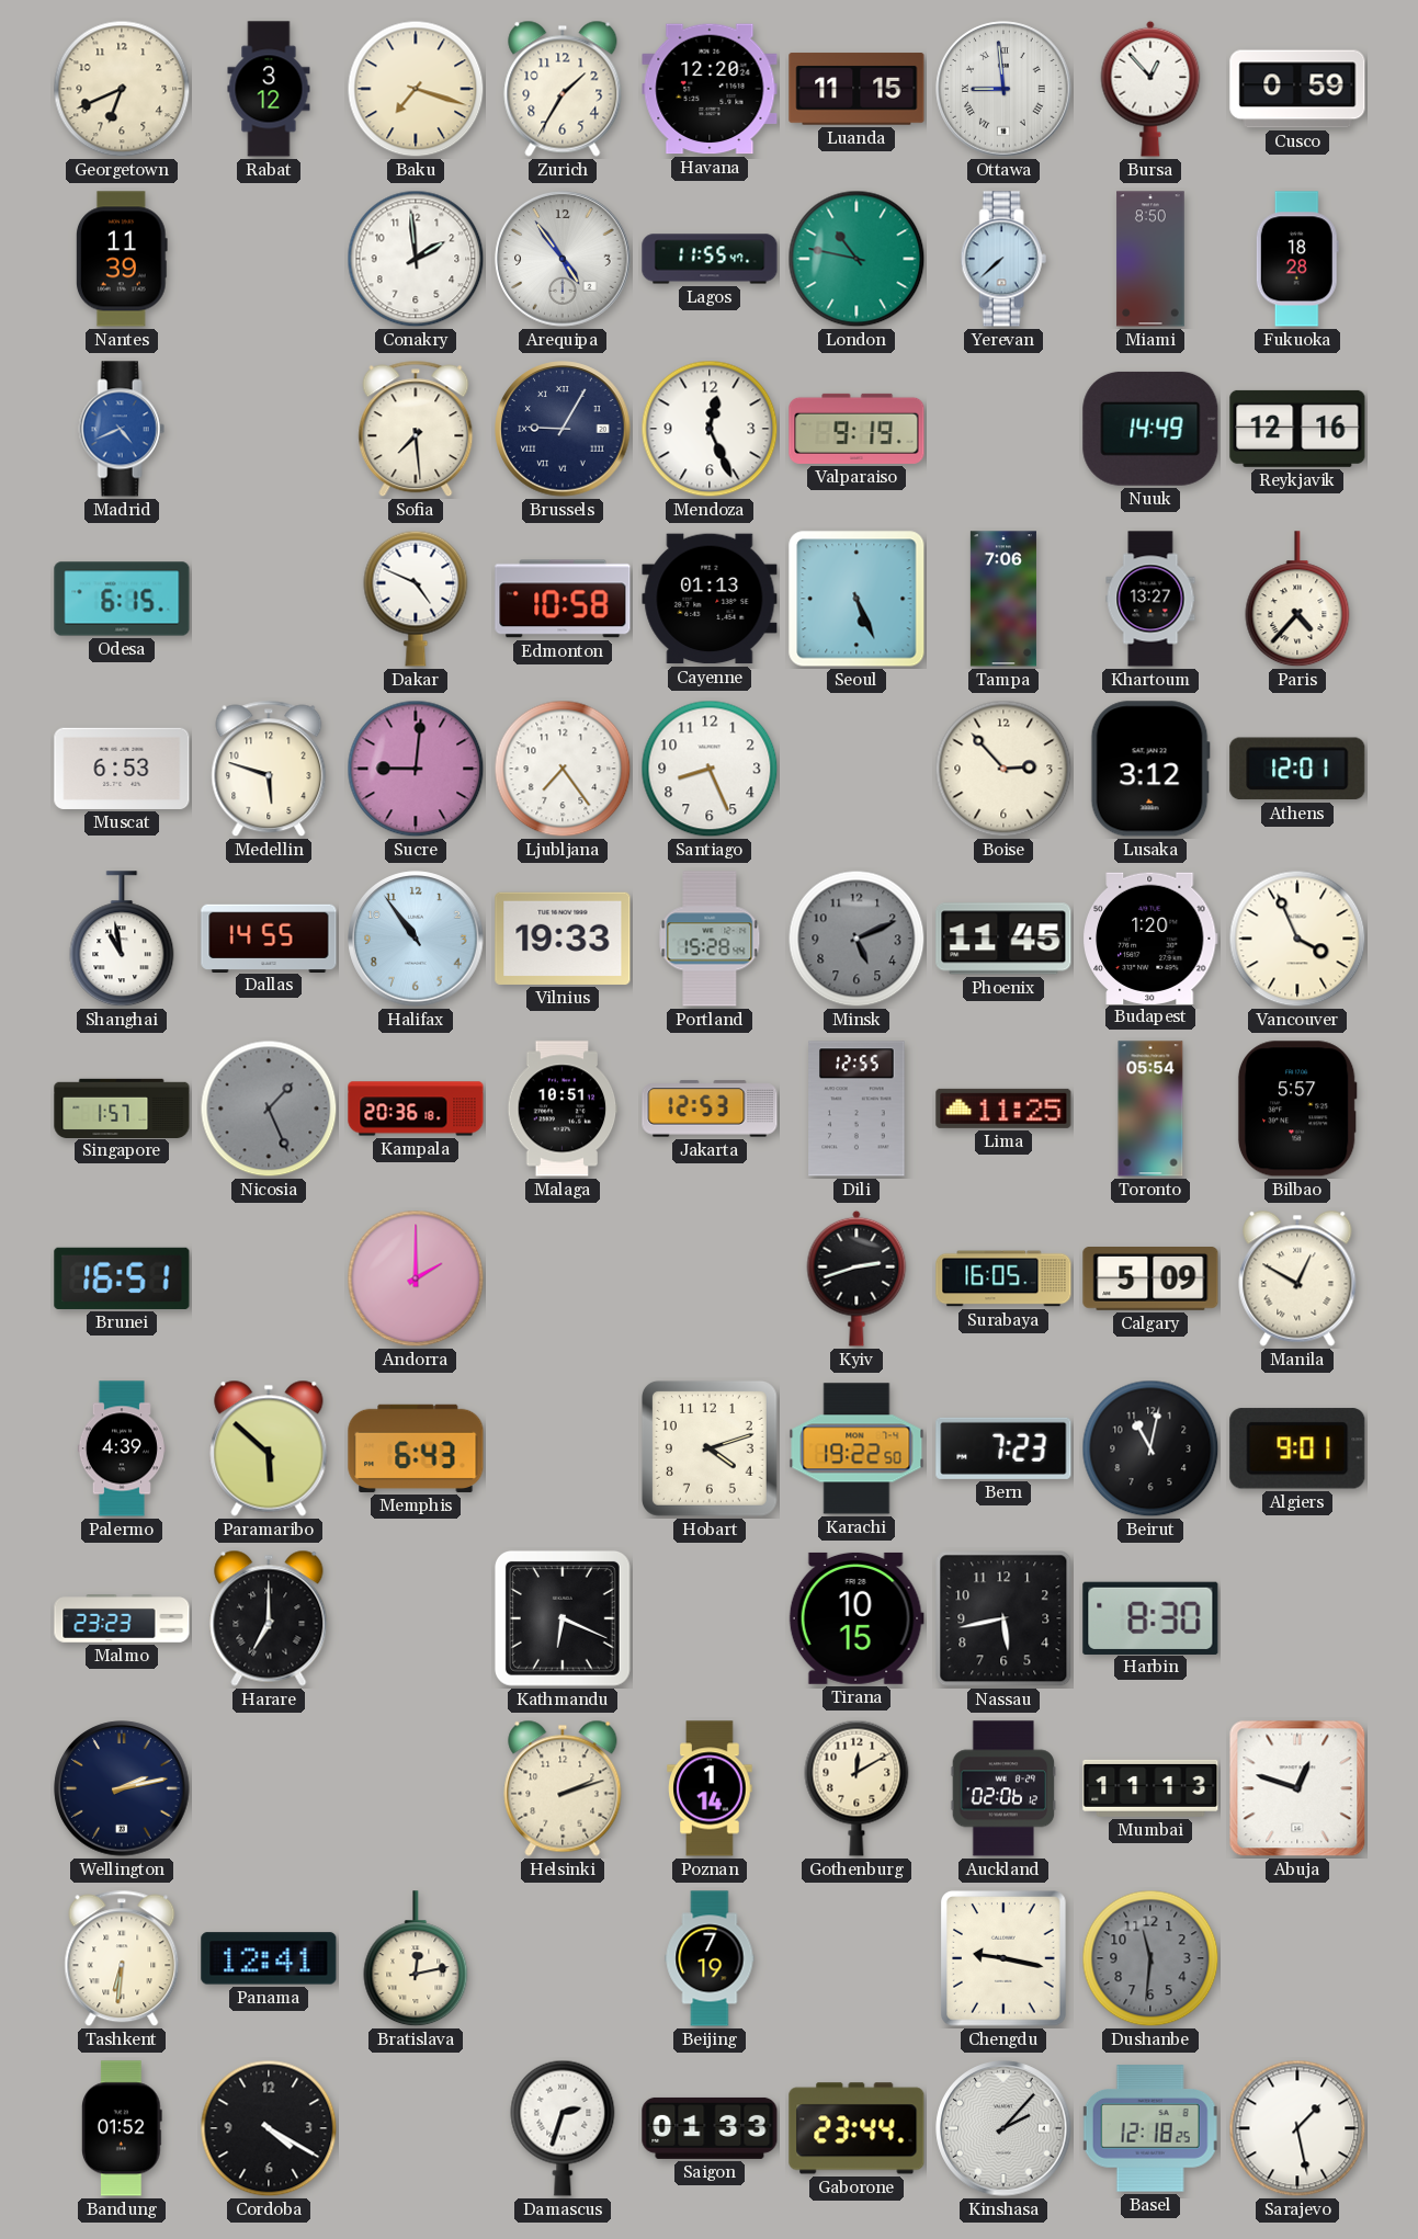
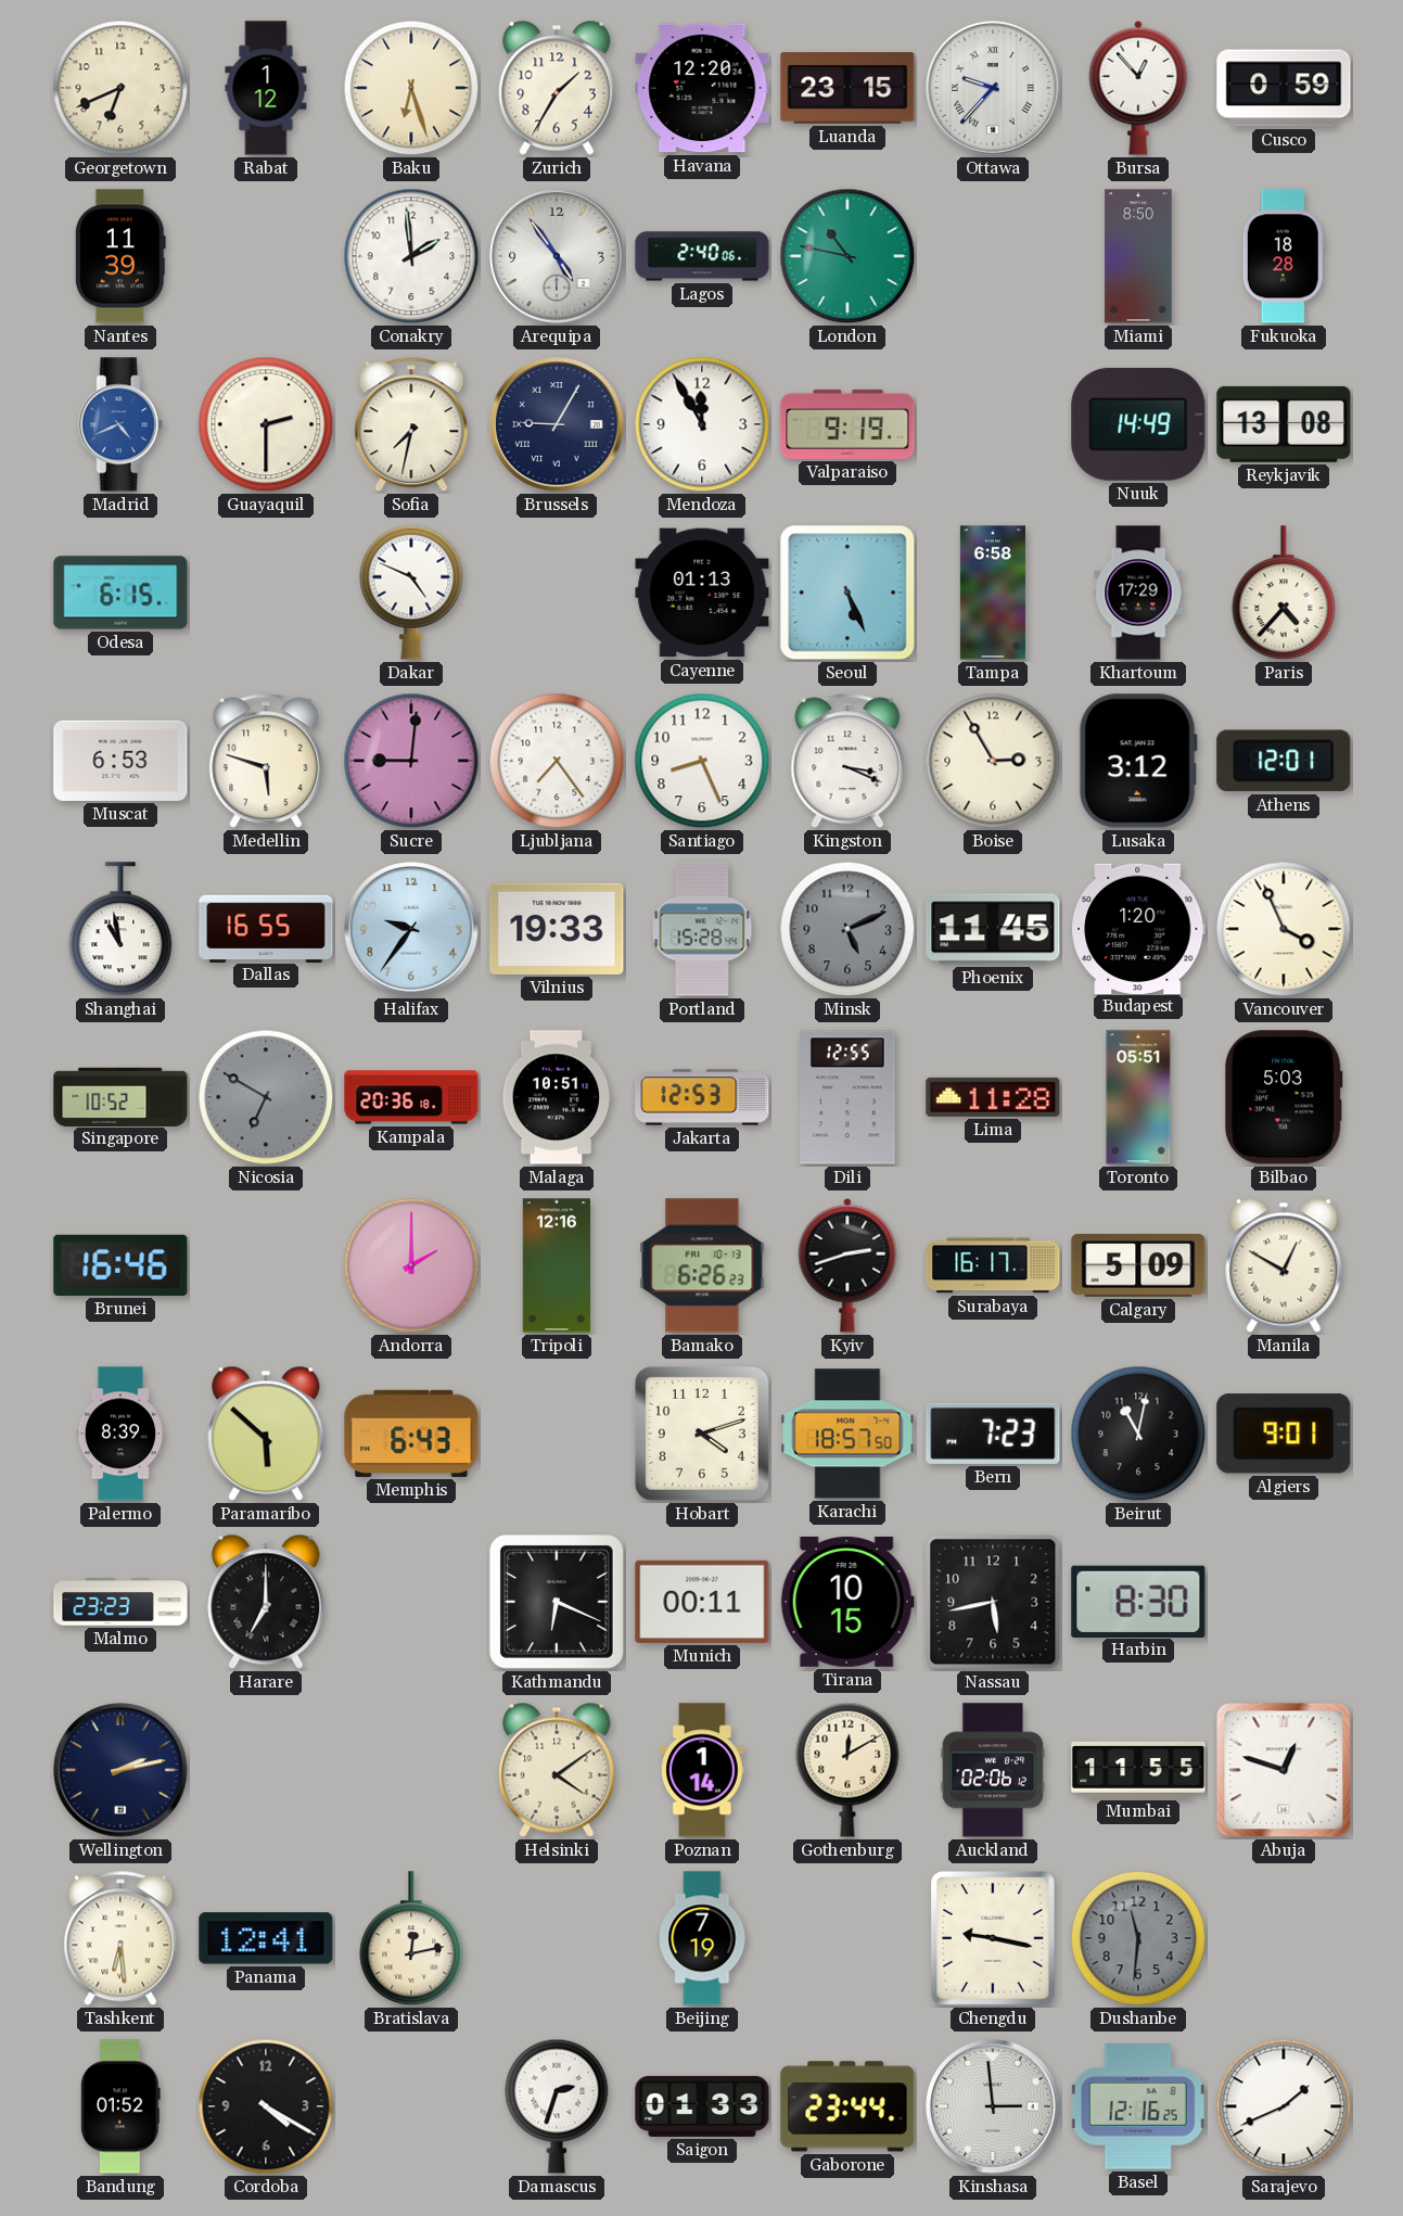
Rabat: 3:12 -> 1:12 (266, 88)
Baku: 7:18 -> 6:27 (411, 88)
Luanda: 11:15 -> 23:15 (847, 88)
Ottawa: 8:59 -> 9:37 (993, 88)
Lagos: 11:55 -> 2:40 (702, 256)
Yerevan: 7:38 -> none (1003, 259)
Guayaquil: none -> 2:30 (266, 424)
Sofia: 7:29 -> 7:32 (411, 424)
Mendoza: 12:26 -> 11:55 (702, 424)
Reykjavik: 12:16 -> 13:08 (1284, 424)
Edmonton: 10:58 -> none (563, 599)
Tampa: 7:06 -> 6:58 (993, 593)
Khartoum: 13:27 -> 17:29 (1138, 593)
Kingston: none -> 3:19 (847, 761)
Boise: 2:53 -> 2:55 (993, 761)
Dallas: 14:55 -> 16:55 (266, 928)
Halifax: 10:54 -> 9:36 (411, 929)
Singapore: 1:57 -> 10:52 (120, 1096)
Nicosia: 1:26 -> 6:50 (266, 1097)
Lima: 11:25 -> 11:28 (993, 1097)
Toronto: 05:54 -> 05:51 (1138, 1097)
Bilbao: 5:57 -> 5:03 (1284, 1097)
Brunei: 16:51 -> 16:46 (120, 1265)
Tripoli: none -> 12:16 (556, 1265)
Bamako: none -> 6:26 (702, 1265)
Surabaya: 16:05 -> 16:17 (993, 1265)
Palermo: 4:39 -> 8:39 (120, 1434)
Karachi: 19:22 -> 18:57 (847, 1434)
Munich: none -> 00:11 (702, 1602)
Helsinki: 2:12 -> 4:09 (557, 1770)
Mumbai: 11:13 -> 11:55 (1138, 1770)
Tashkent: 6:31 -> 6:29 (120, 1938)
Kinshasa: 2:07 -> 2:59 (993, 2106)
Basel: 12:18 -> 12:16 (1138, 2106)
Sarajevo: 1:28 -> 1:41 (1284, 2106)
